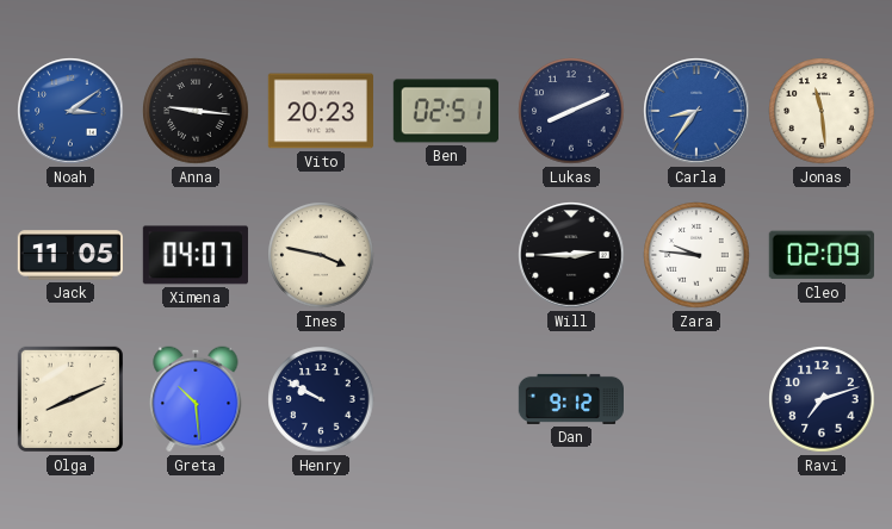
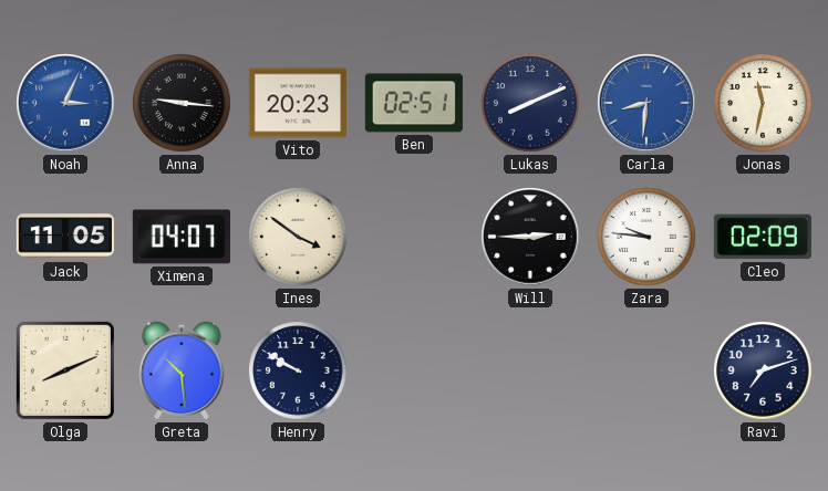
Noah: 3:09 -> 3:04 (65, 103)
Carla: 8:36 -> 8:31 (646, 103)
Jonas: 11:29 -> 11:32 (763, 103)
Ines: 3:47 -> 3:51 (298, 237)
Dan: 9:12 -> none (570, 399)
